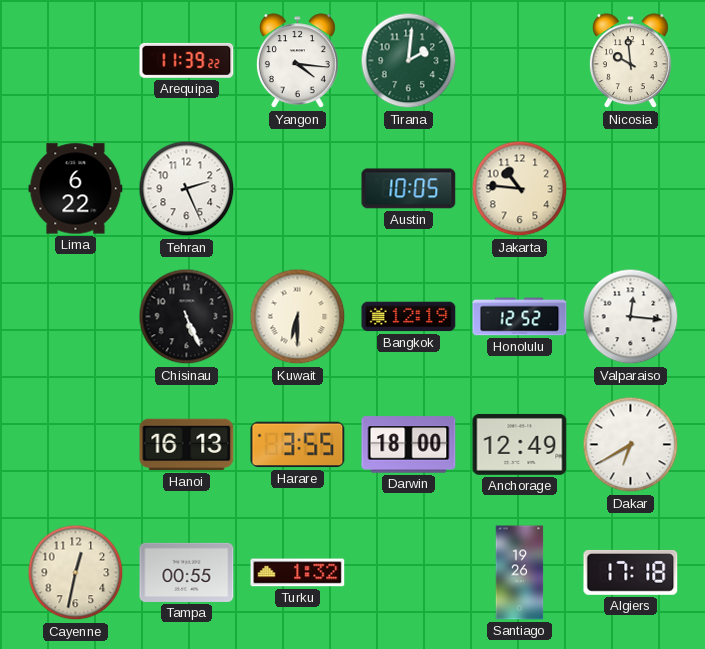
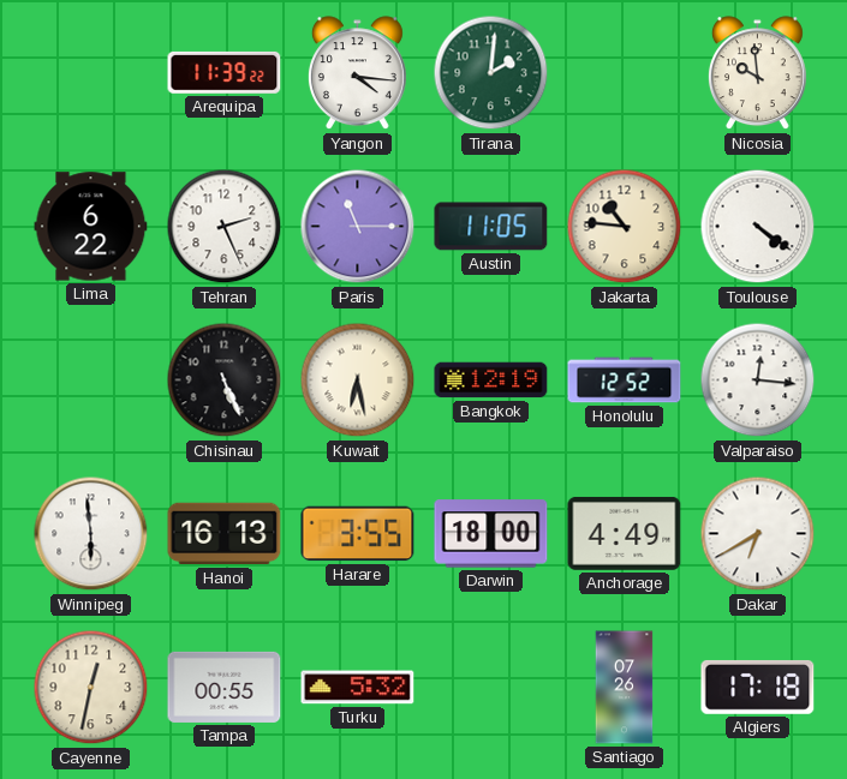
Paris: none -> 11:15 (358, 227)
Austin: 10:05 -> 11:05 (491, 227)
Toulouse: none -> 4:21 (758, 227)
Kuwait: 6:30 -> 6:28 (358, 380)
Winnipeg: none -> 5:59 (91, 534)
Anchorage: 12:49 -> 4:49 (625, 534)
Turku: 1:32 -> 5:32 (358, 688)
Santiago: 19:26 -> 07:26 (625, 688)
